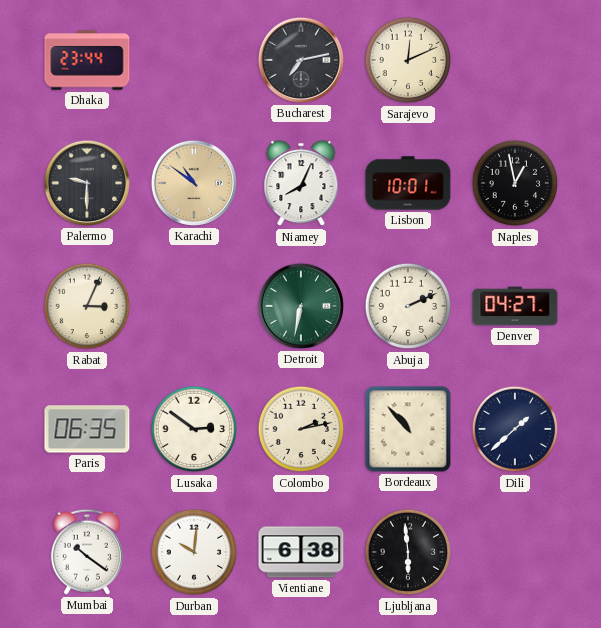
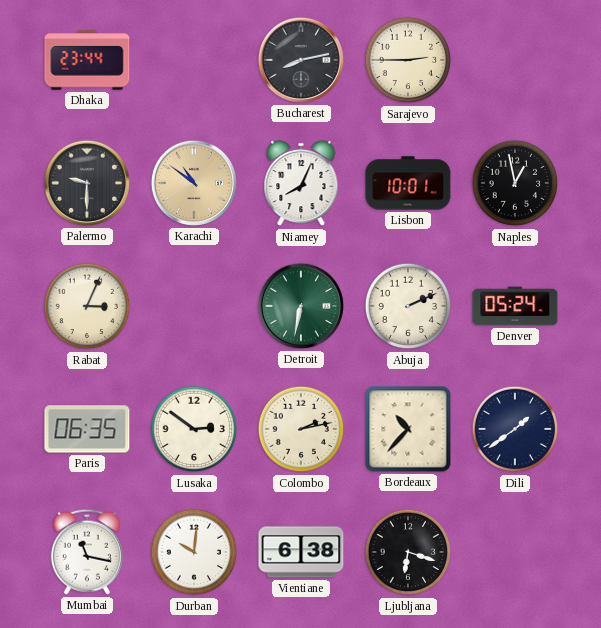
Bucharest: 7:13 -> 8:13 (301, 60)
Sarajevo: 12:11 -> 2:45 (408, 60)
Denver: 04:27 -> 05:24 (515, 306)
Bordeaux: 10:53 -> 10:37 (408, 429)
Dili: 1:38 -> 1:39 (515, 429)
Mumbai: 10:21 -> 11:17 (87, 552)
Ljubljana: 5:59 -> 6:18 (408, 552)
